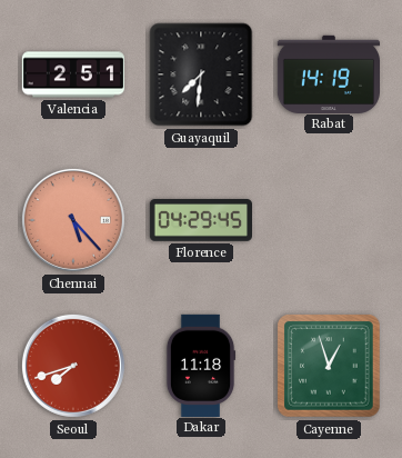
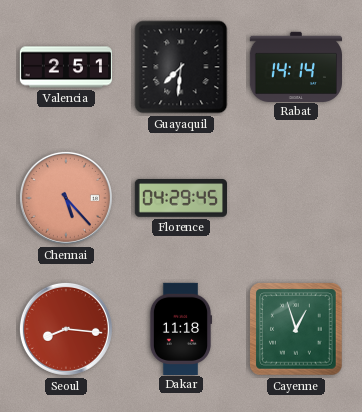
Rabat: 14:19 -> 14:14 (295, 66)
Seoul: 7:42 -> 8:16 (66, 329)
